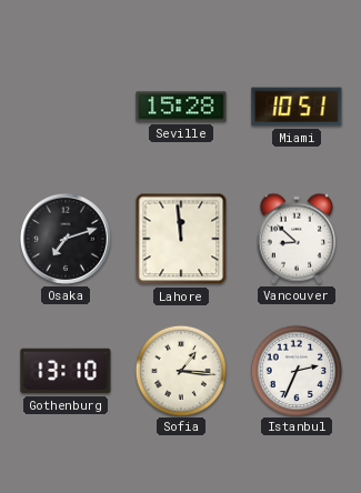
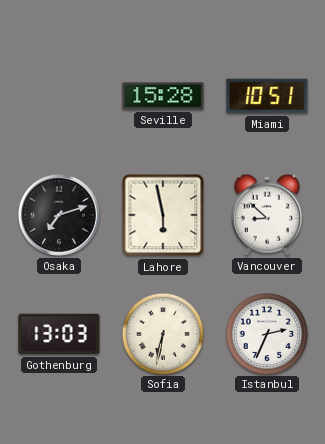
Lahore: 11:59 -> 5:58 (163, 215)
Gothenburg: 13:10 -> 13:03 (59, 334)
Sofia: 1:16 -> 6:32 (162, 333)
